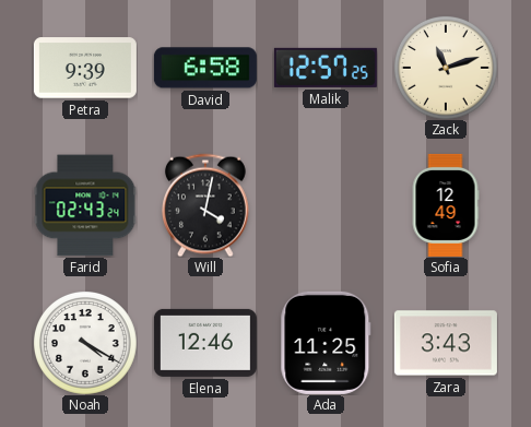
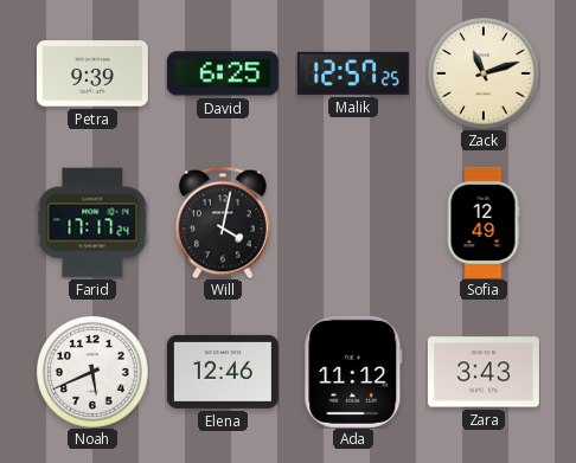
David: 6:58 -> 6:25 (223, 73)
Farid: 02:43 -> 17:17 (92, 223)
Noah: 4:20 -> 5:41 (92, 372)
Ada: 11:25 -> 11:12 (353, 372)
